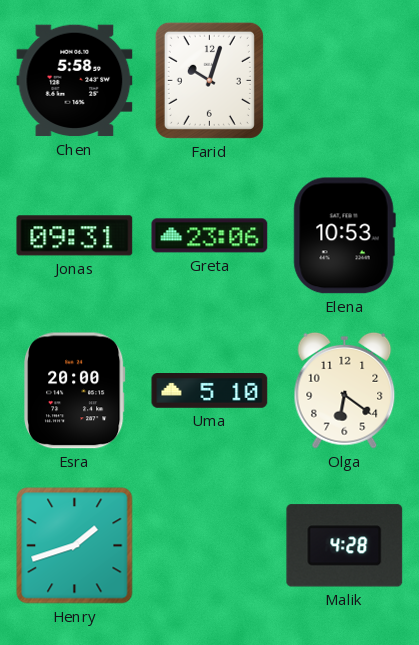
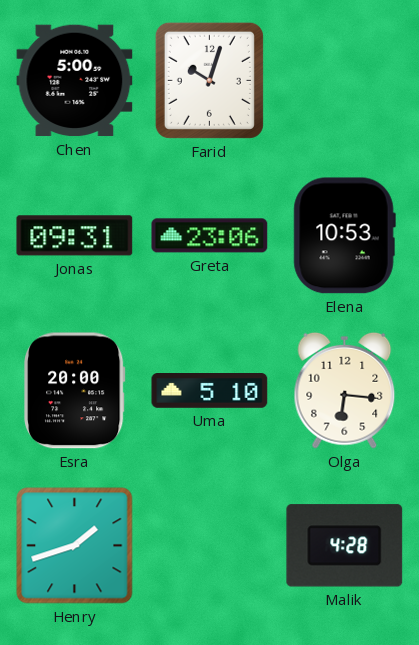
Chen: 5:58 -> 5:00 (75, 81)
Olga: 6:21 -> 6:16 (345, 390)
